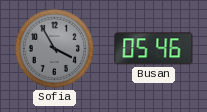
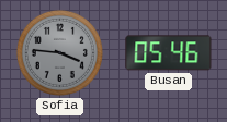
Sofia: 3:55 -> 3:46 (59, 52)
